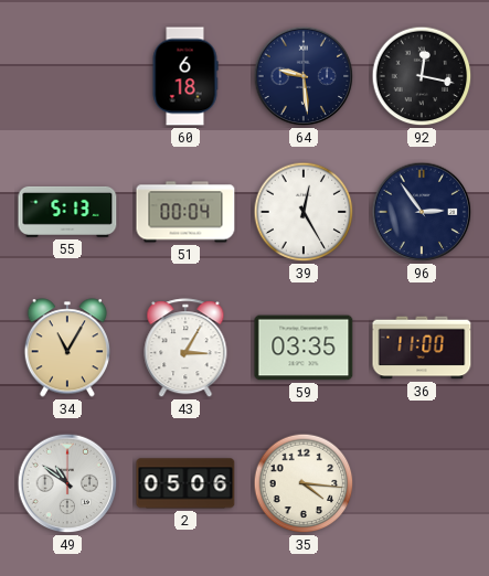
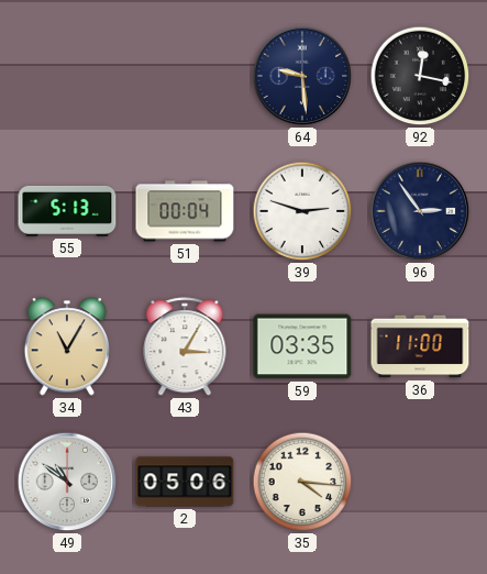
60: 6:18 -> none (185, 76)
39: 12:25 -> 2:48 (302, 211)
